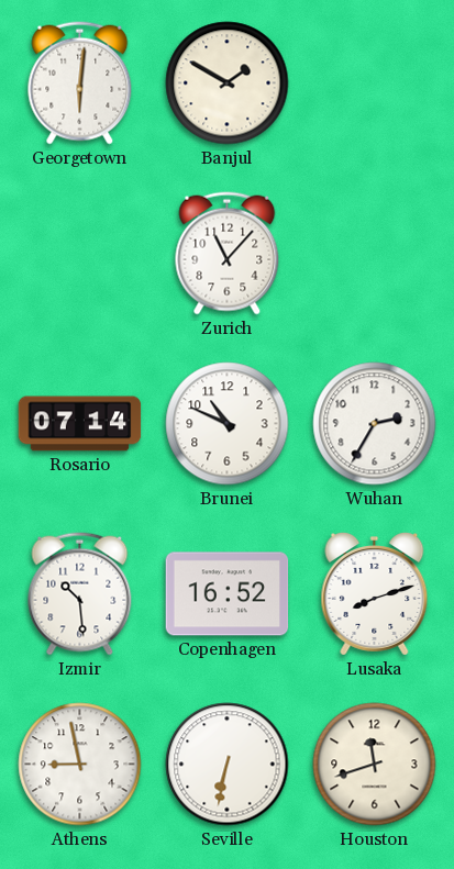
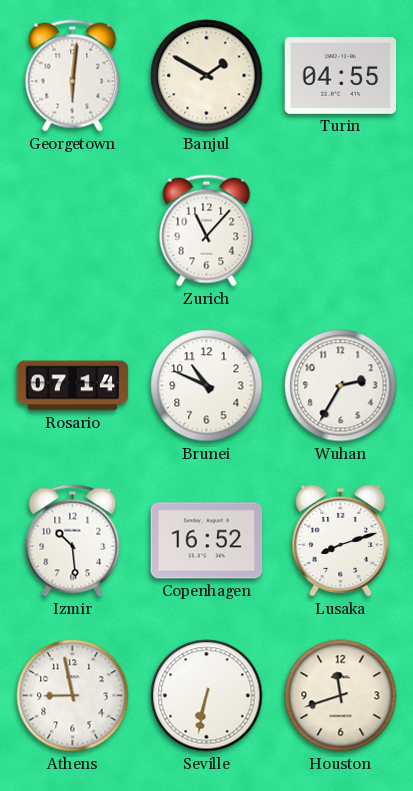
Turin: none -> 04:55 (341, 75)
